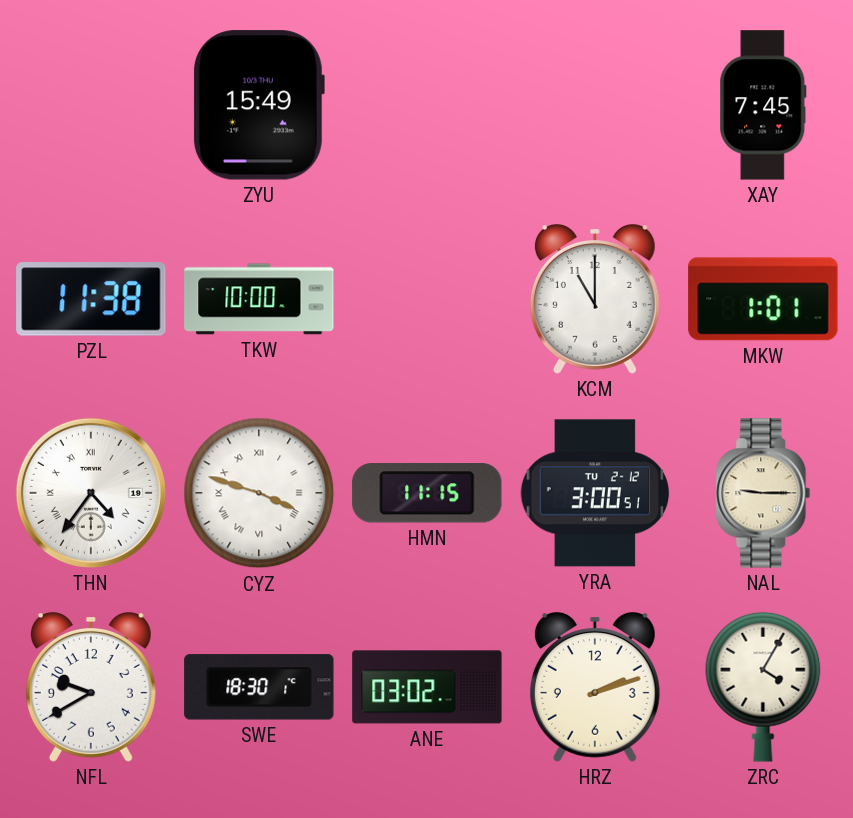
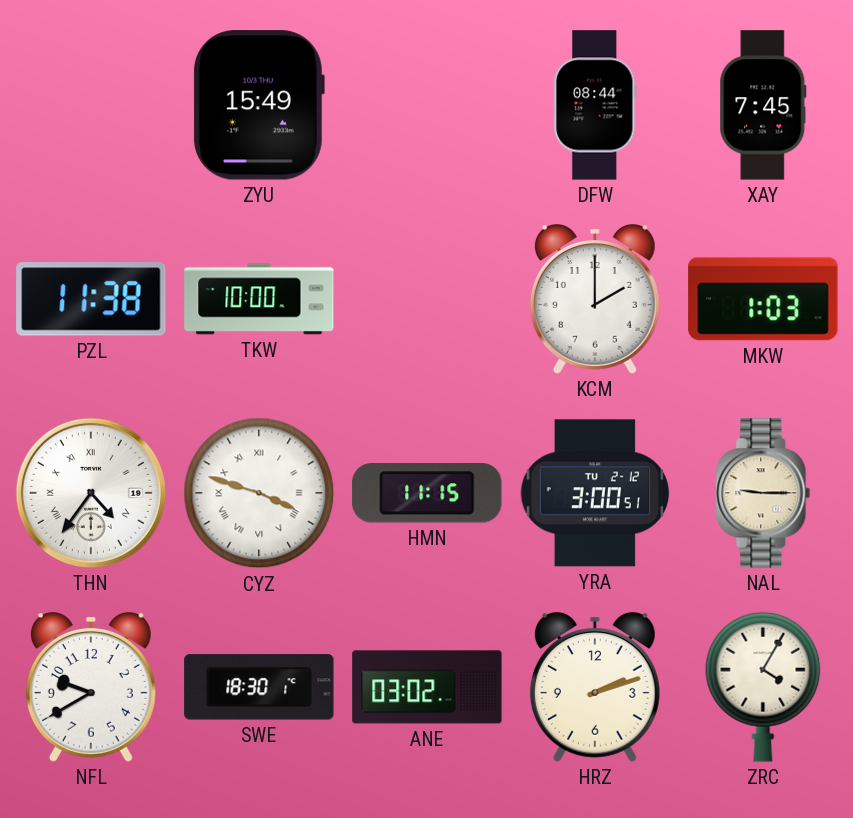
DFW: none -> 08:44 (595, 105)
KCM: 11:00 -> 2:00 (595, 299)
MKW: 1:01 -> 1:03 (763, 299)
